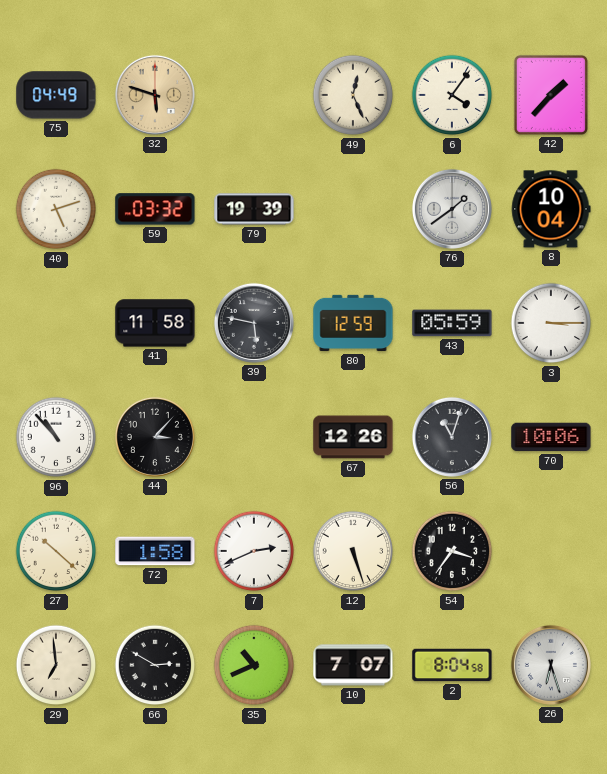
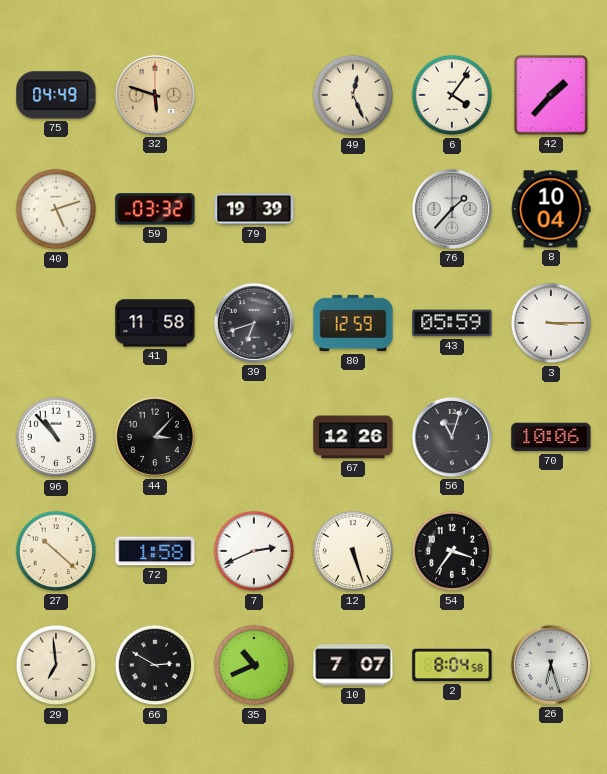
76: 1:39 -> 1:37 (452, 209)
39: 5:47 -> 6:42 (254, 323)
